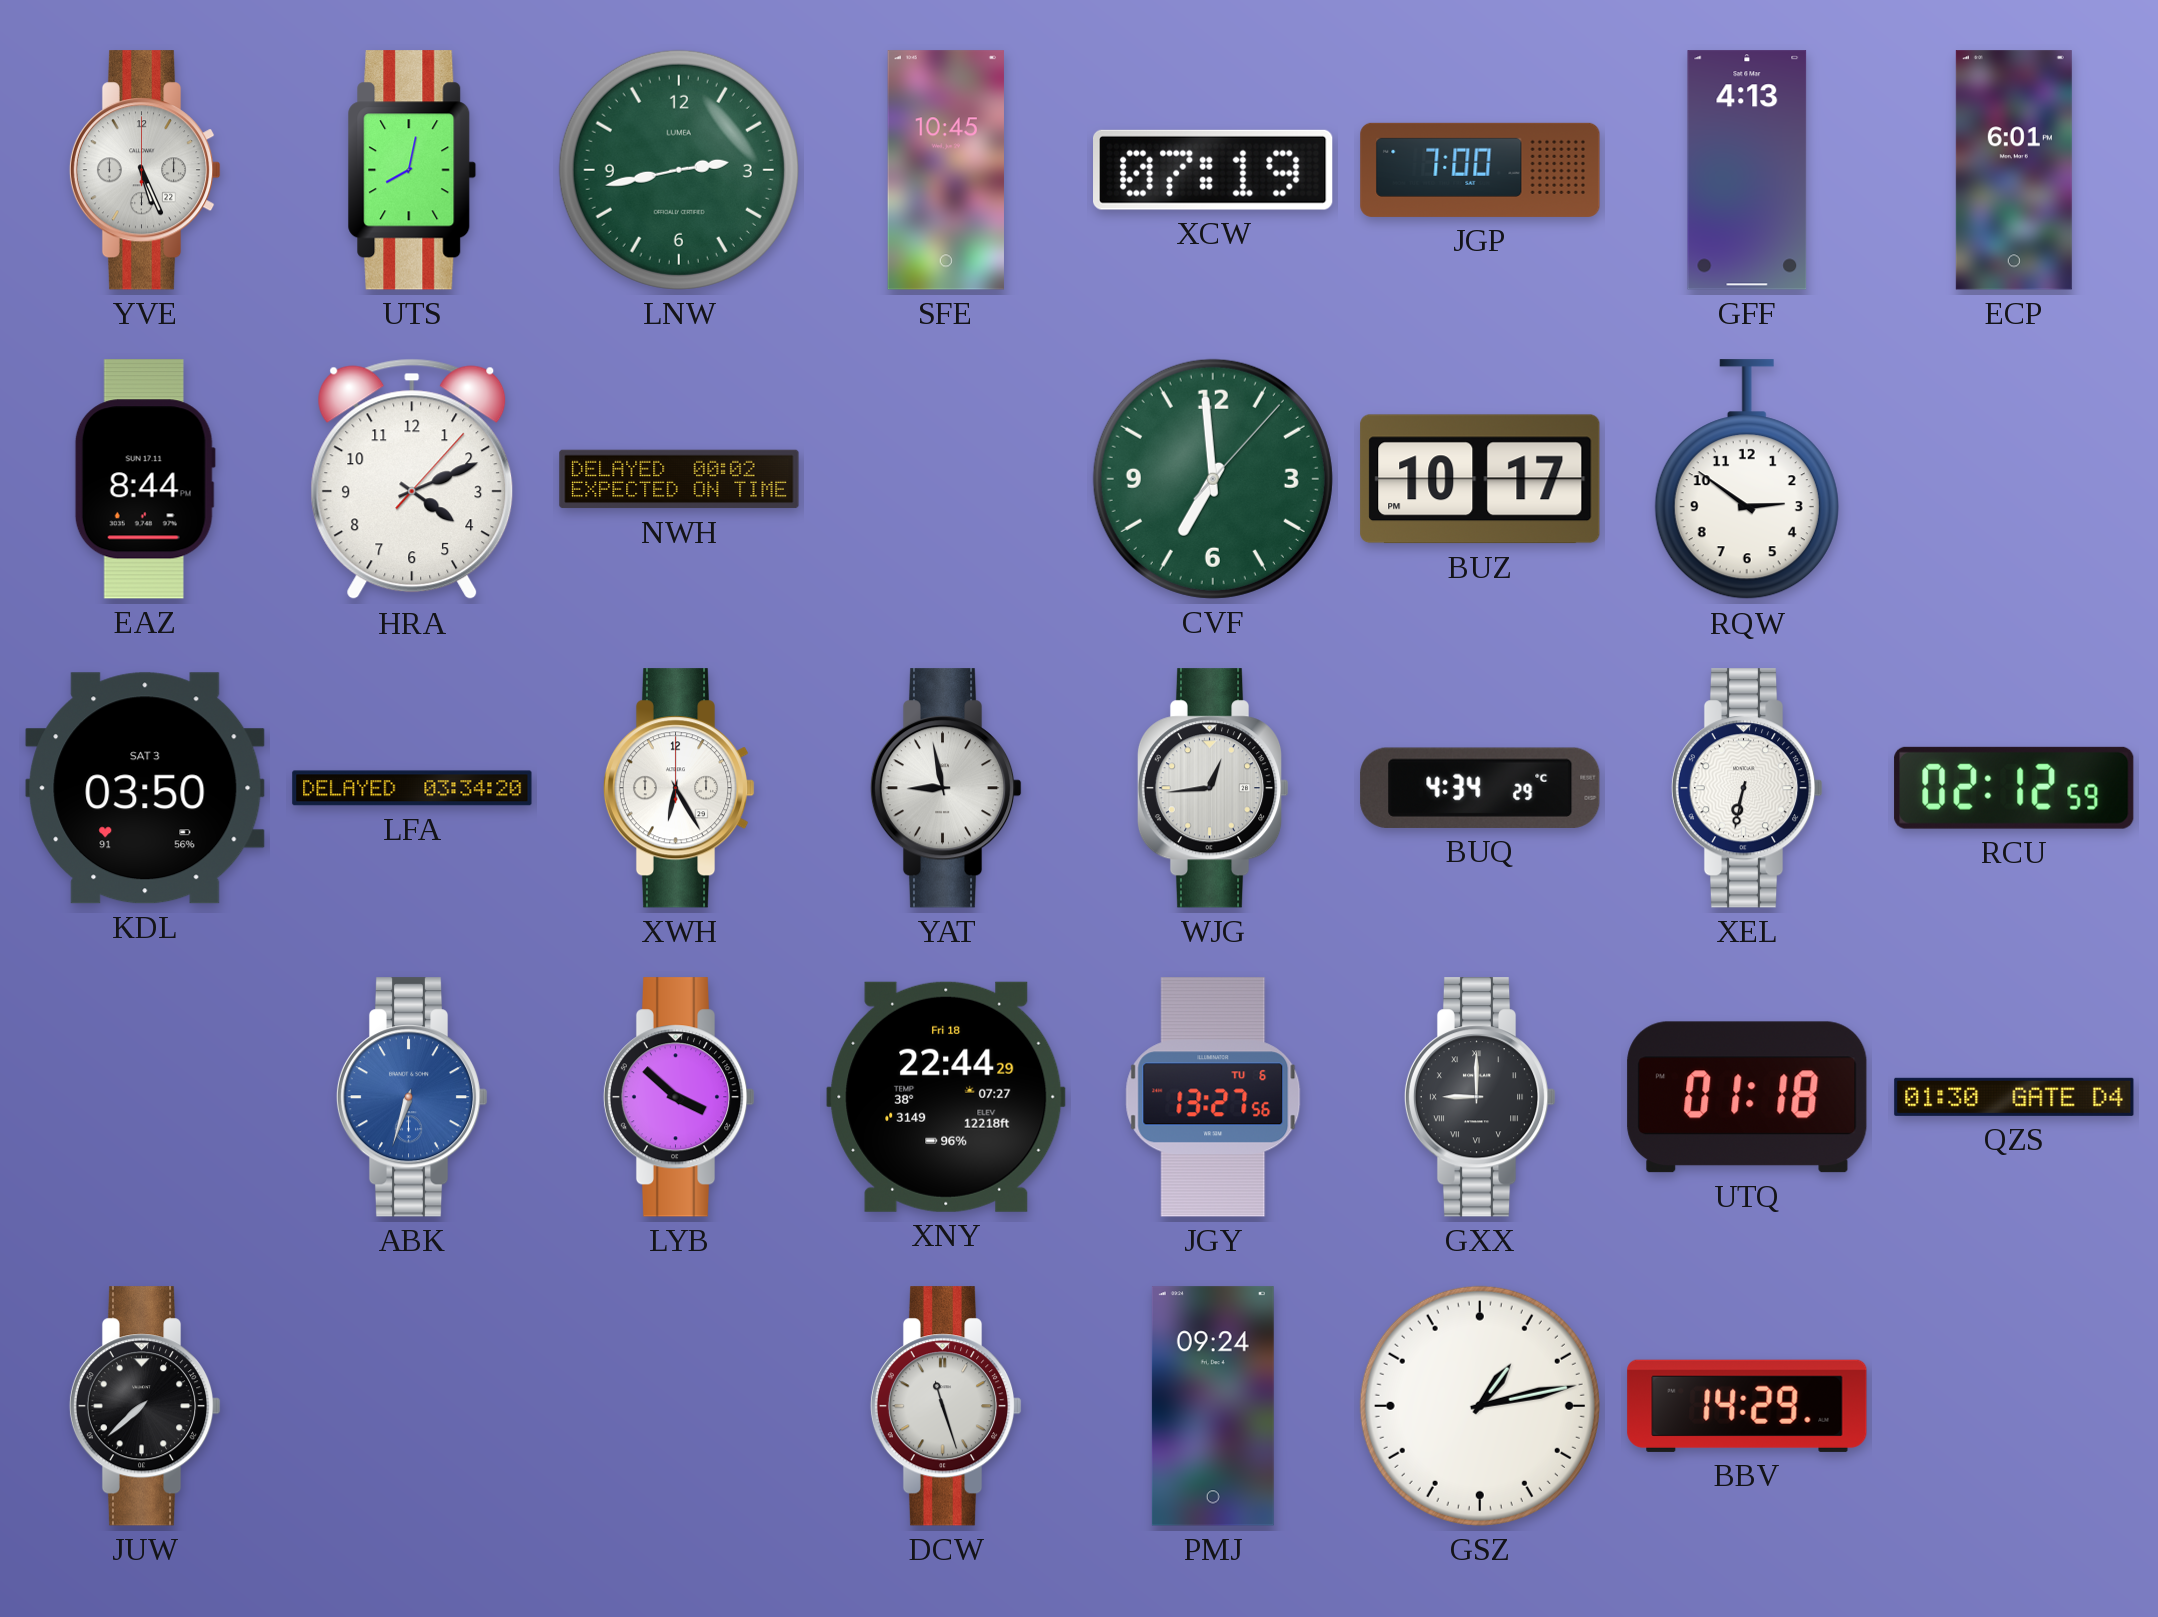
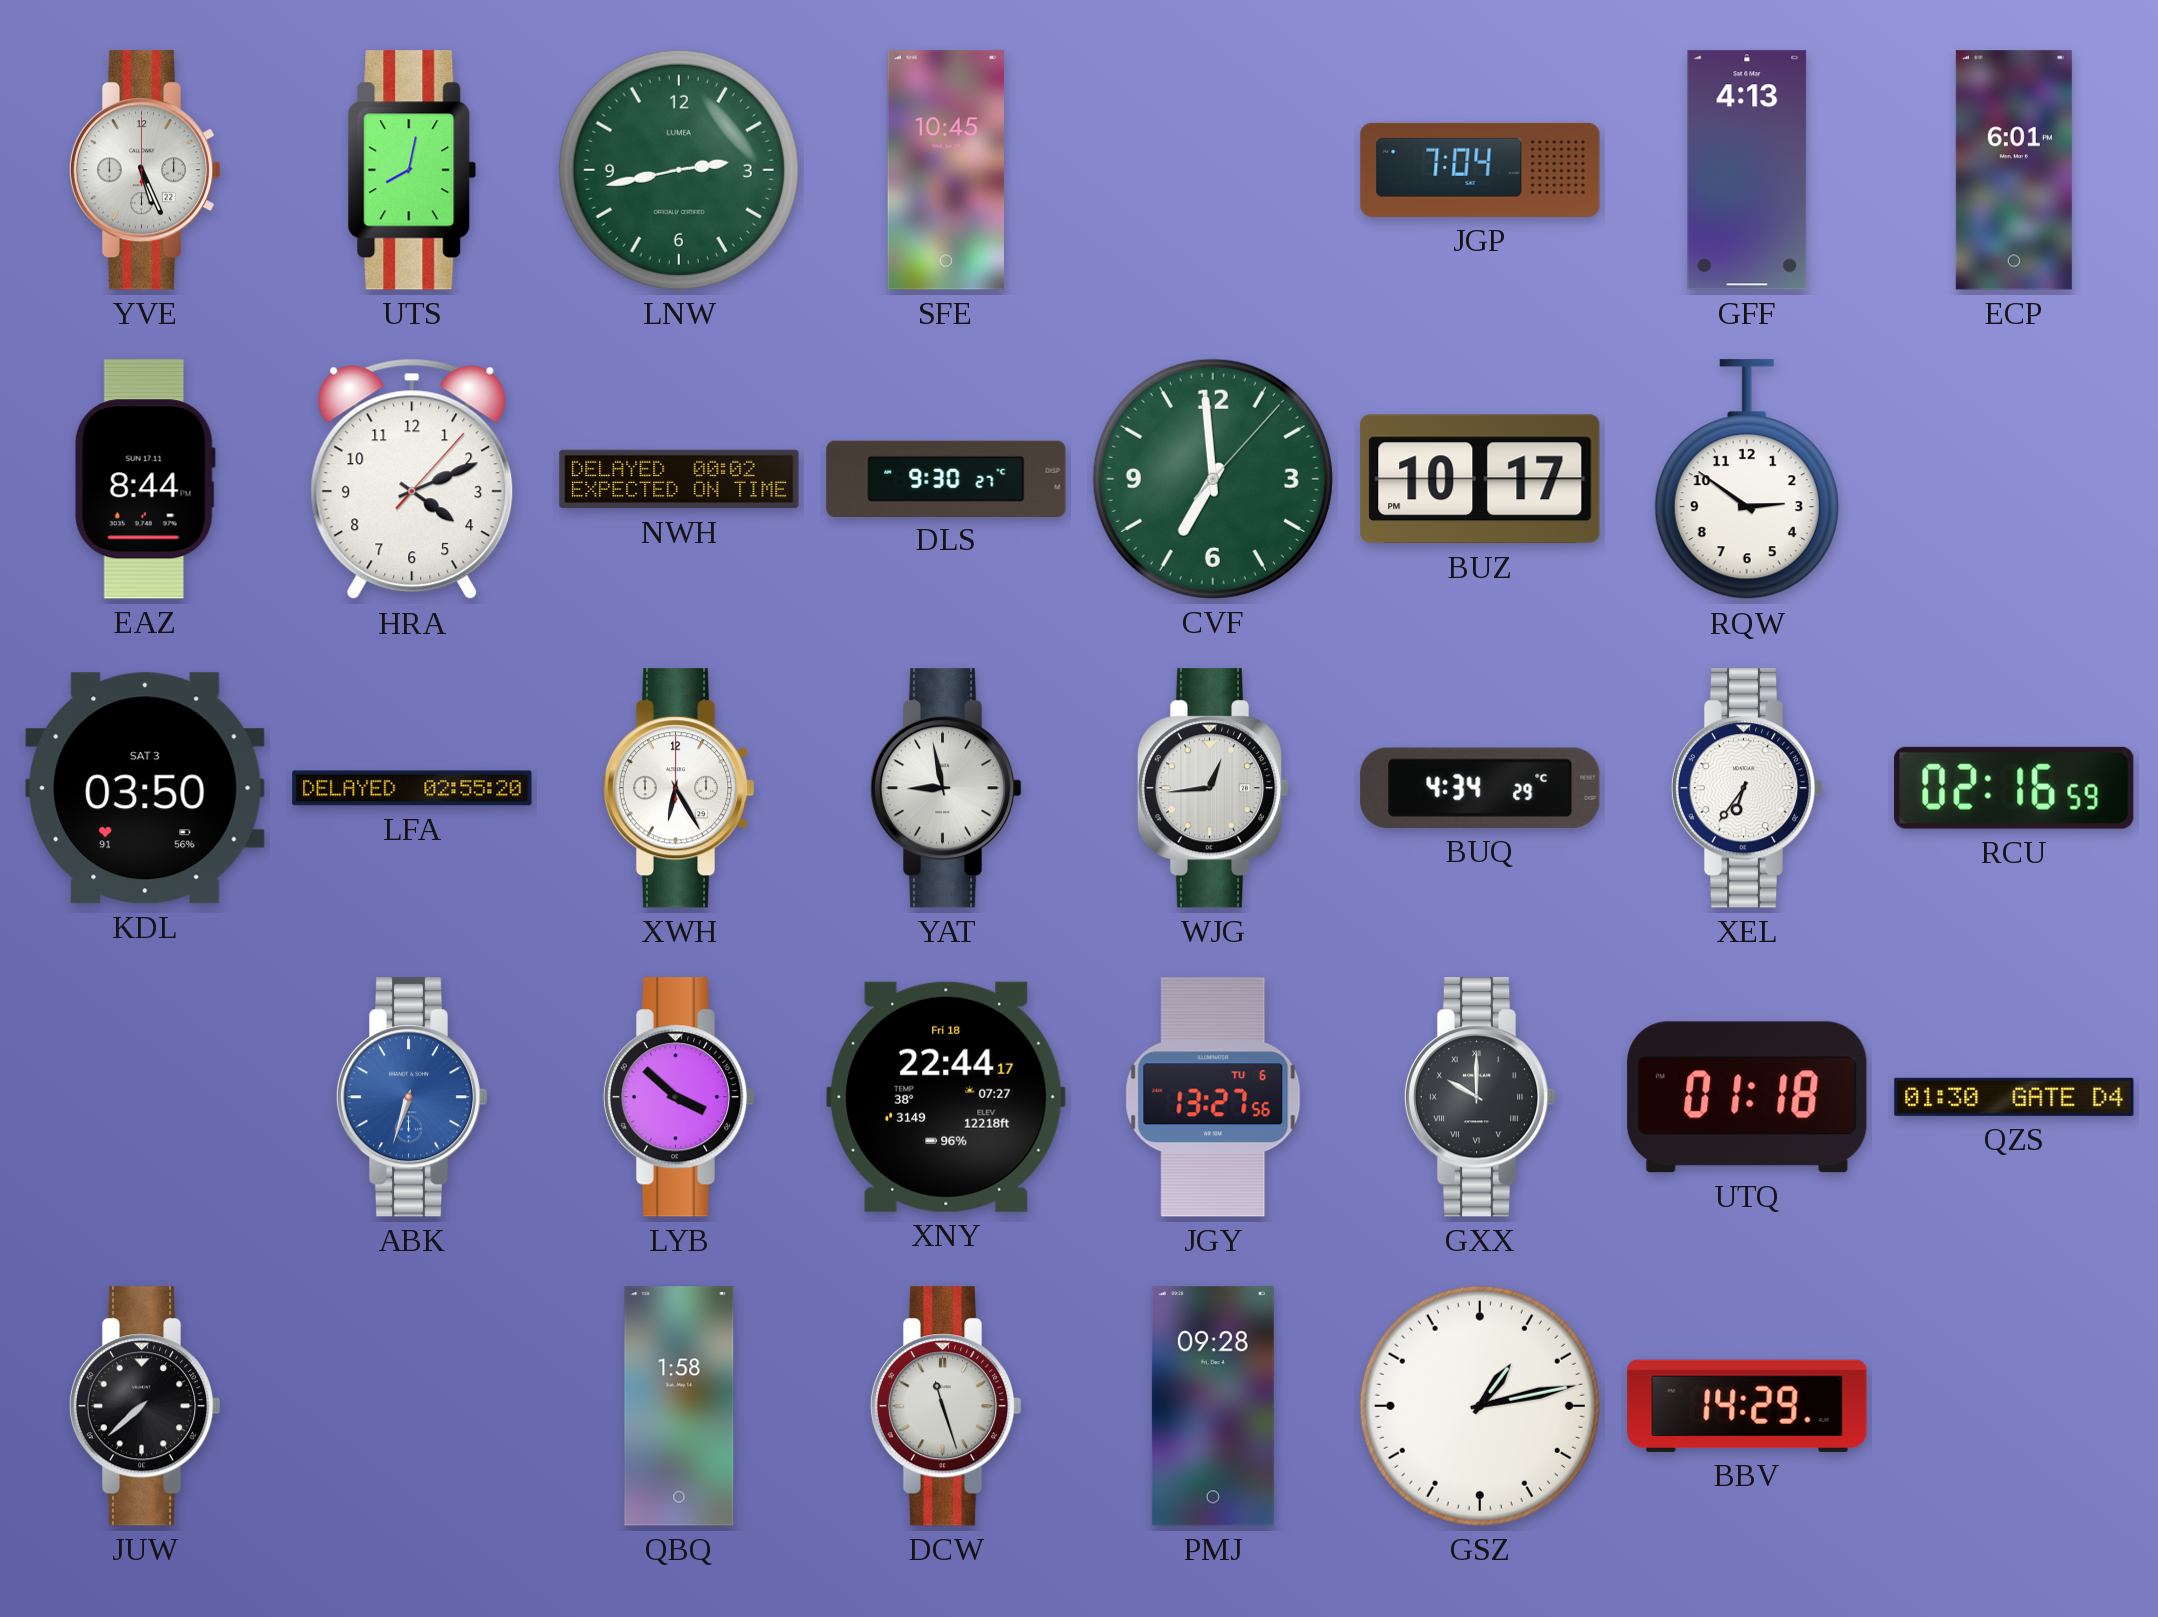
XCW: 07:19 -> none (1214, 170)
JGP: 7:00 -> 7:04 (1480, 170)
DLS: none -> 9:30 (946, 478)
LFA: 03:34 -> 02:55 (412, 788)
XEL: 6:32 -> 6:36 (1747, 788)
RCU: 02:12 -> 02:16 (2014, 788)
XNY: 22:44:29 -> 22:44:17 (946, 1097)
GXX: 9:00 -> 10:00 (1480, 1097)
QBQ: none -> 1:58 (679, 1406)
PMJ: 09:24 -> 09:28 (1213, 1406)
